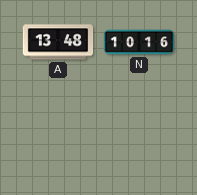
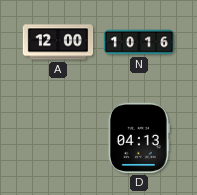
A: 13:48 -> 12:00 (58, 42)
D: none -> 04:13 (139, 138)
